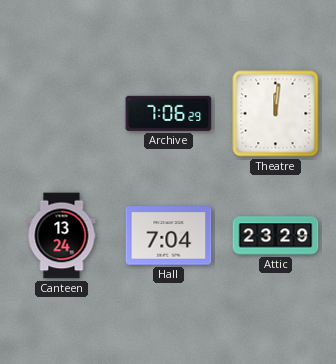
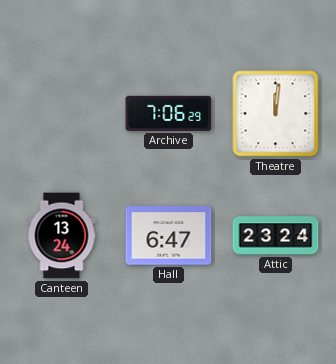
Hall: 7:04 -> 6:47 (169, 236)
Attic: 23:29 -> 23:24 (276, 236)
